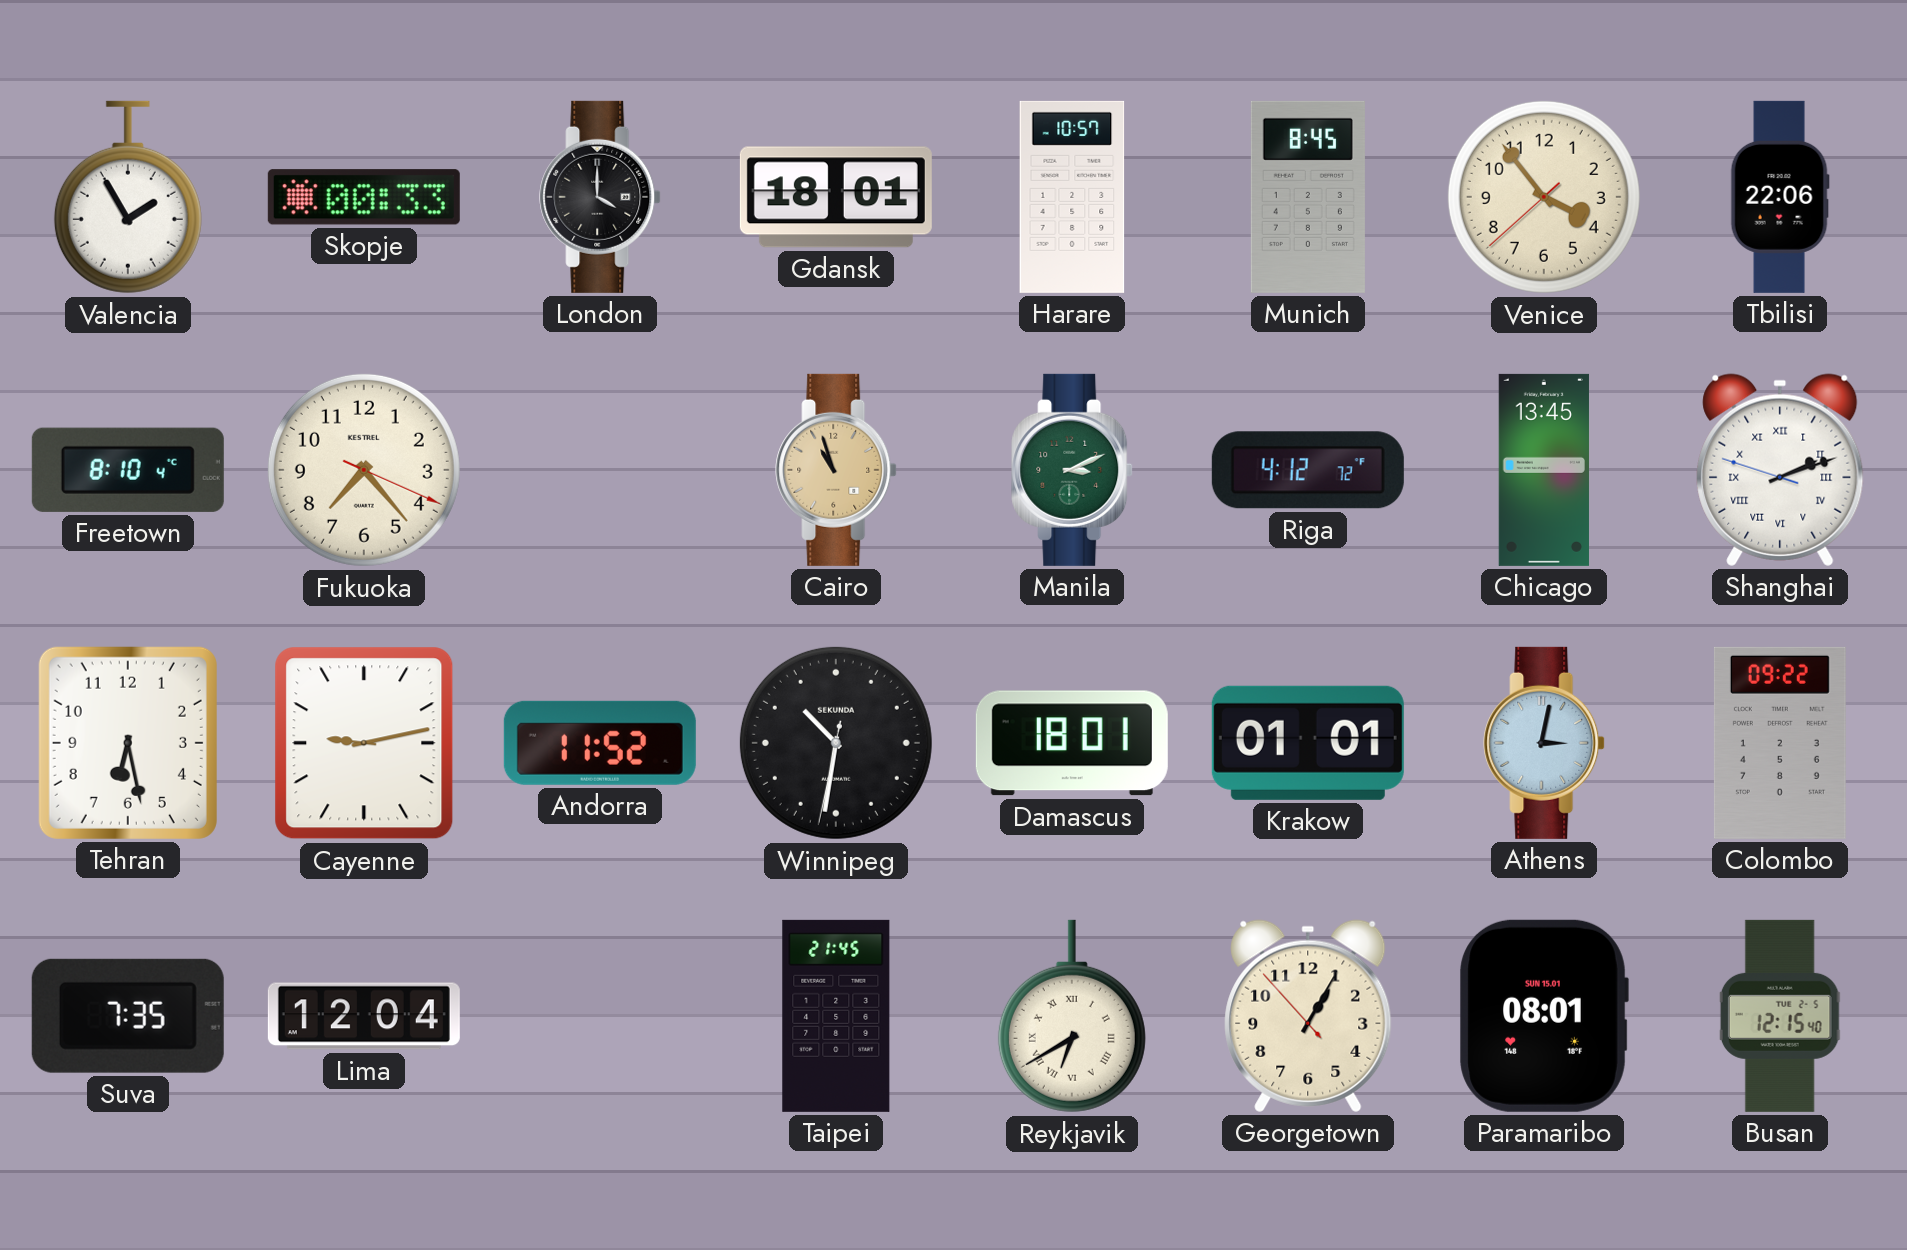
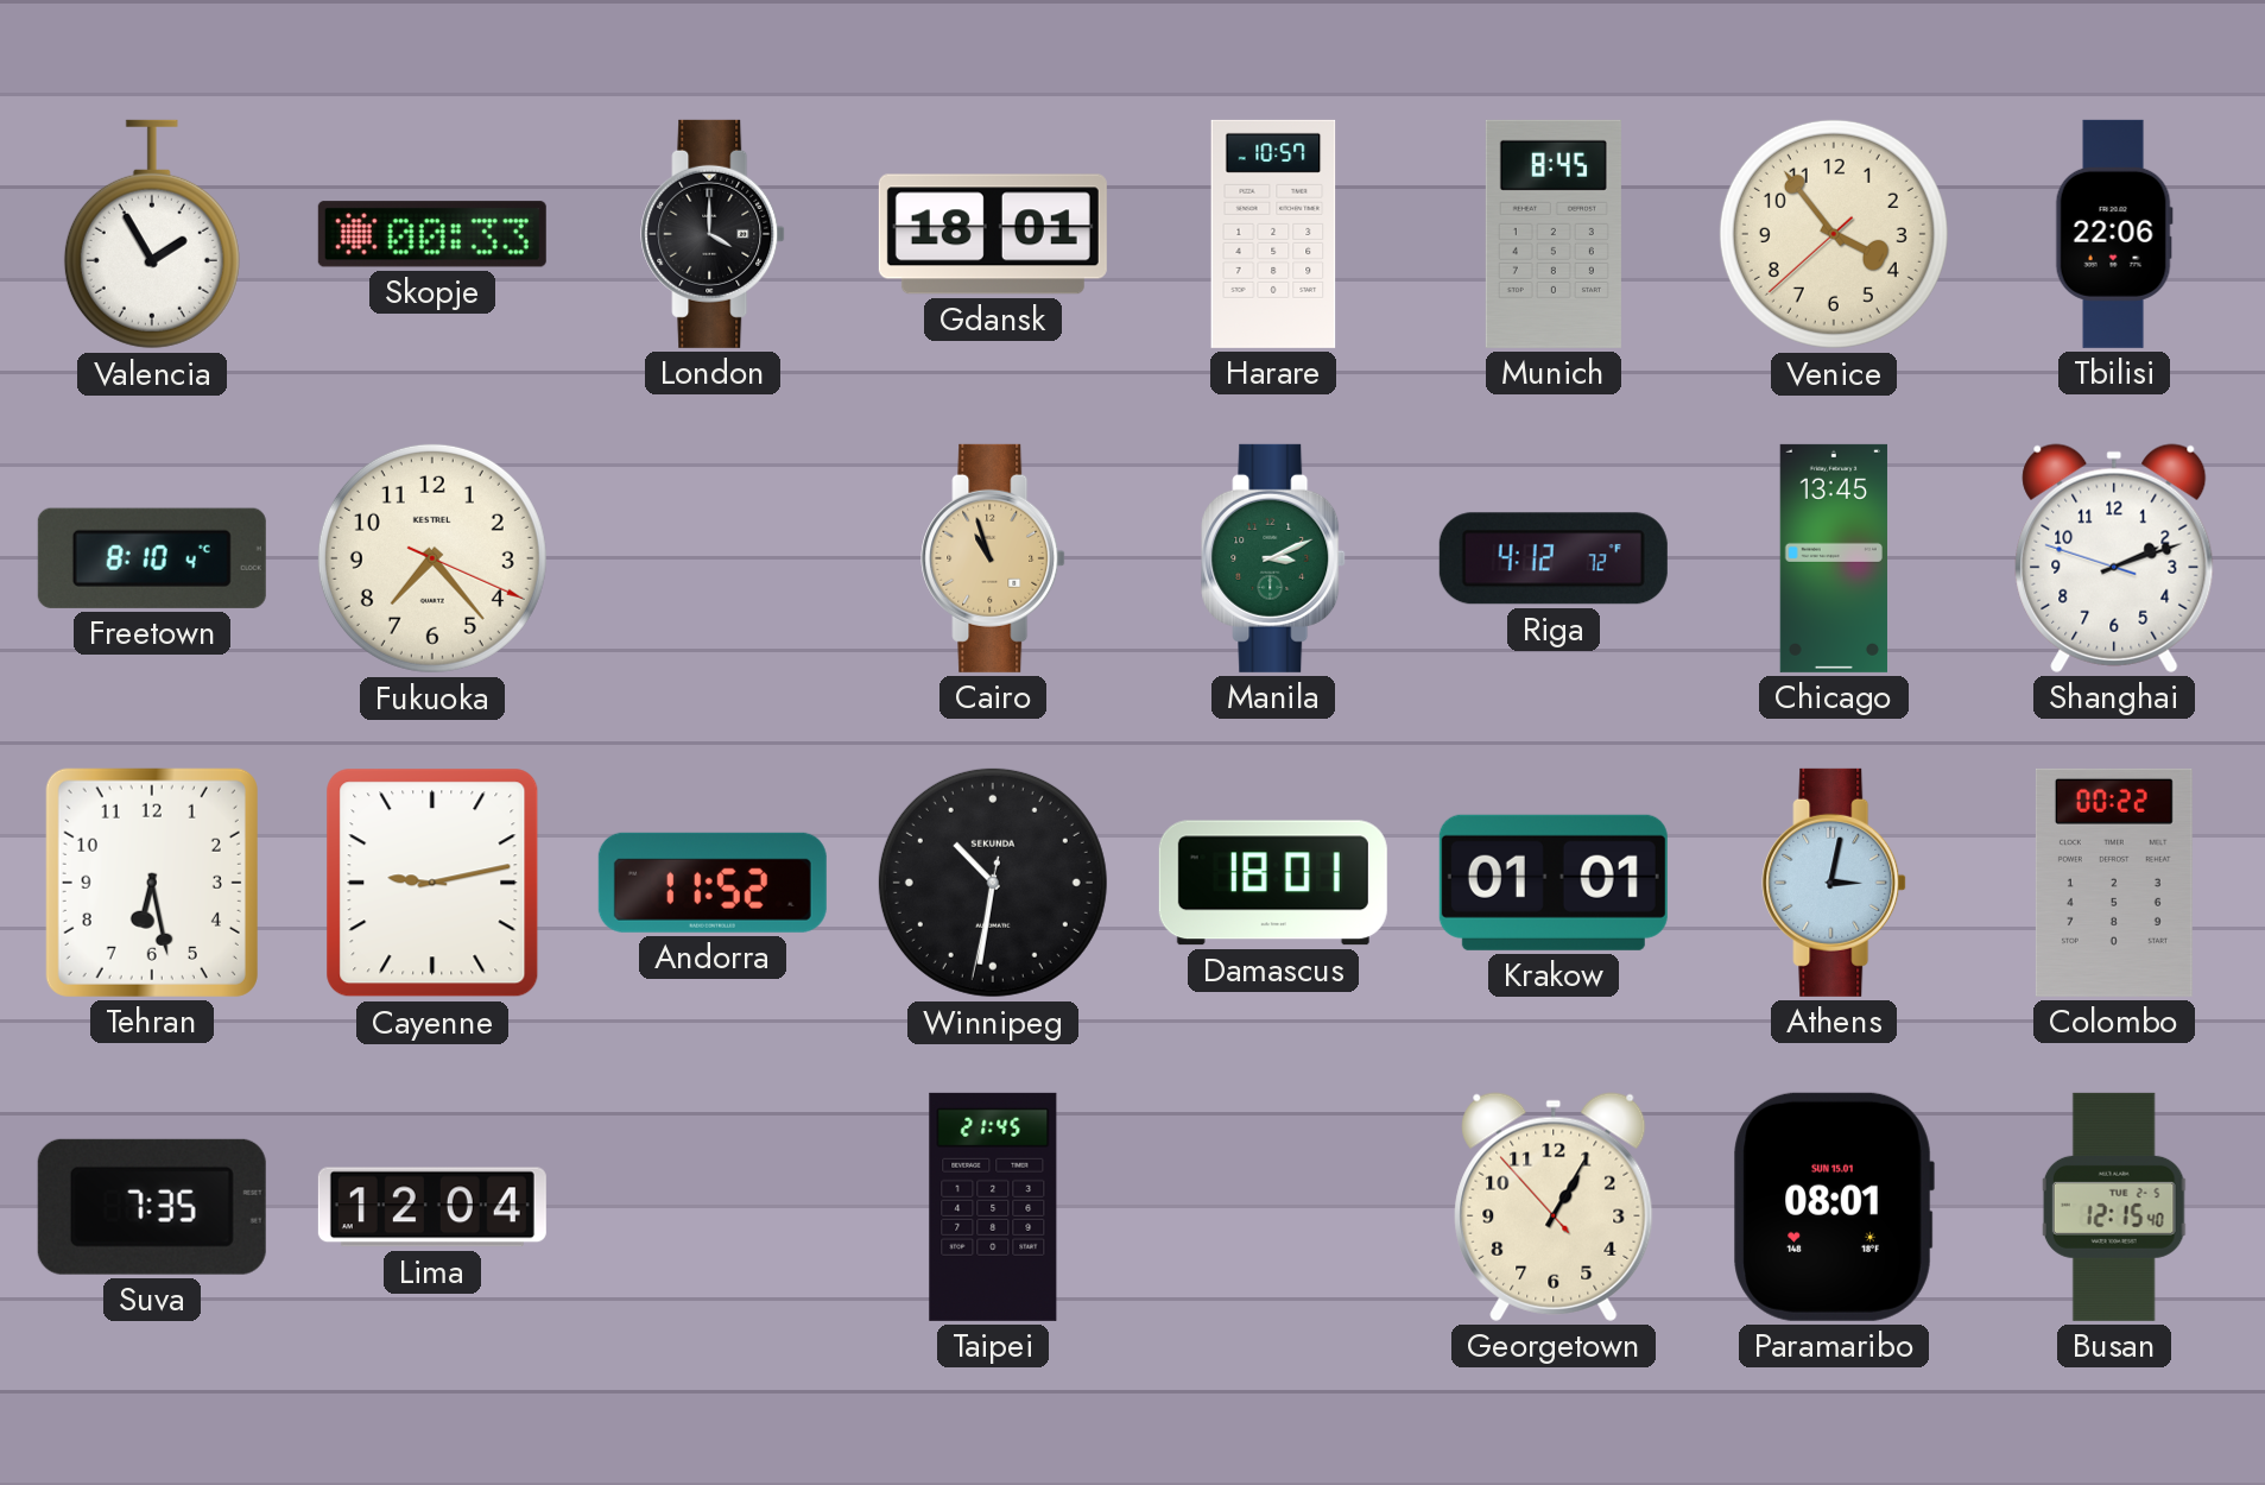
Shanghai numerals: Roman -> Arabic (2114, 558)
Colombo: 09:22 -> 00:22 (2114, 883)
Reykjavik: 6:40 -> none (1072, 1016)
